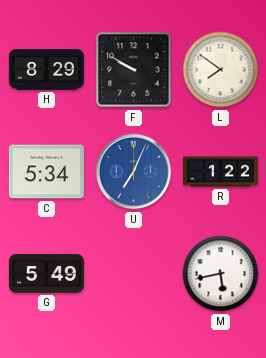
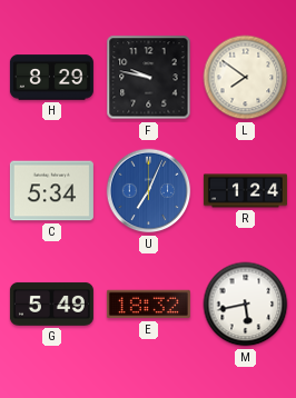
F: 9:50 -> 9:47 (149, 78)
R: 1:22 -> 1:24 (245, 191)
E: none -> 18:32 (148, 305)
